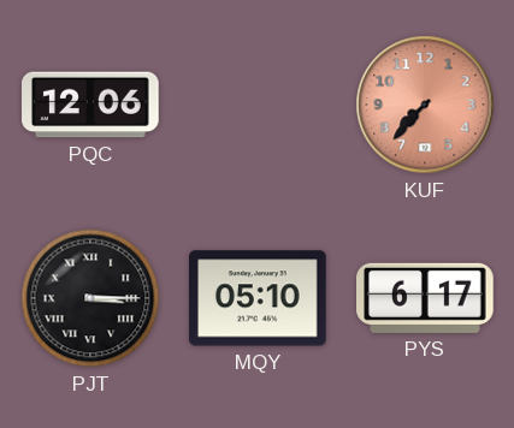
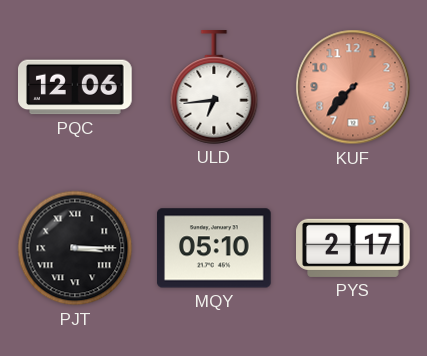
ULD: none -> 6:44 (214, 87)
PYS: 6:17 -> 2:17 (353, 248)
